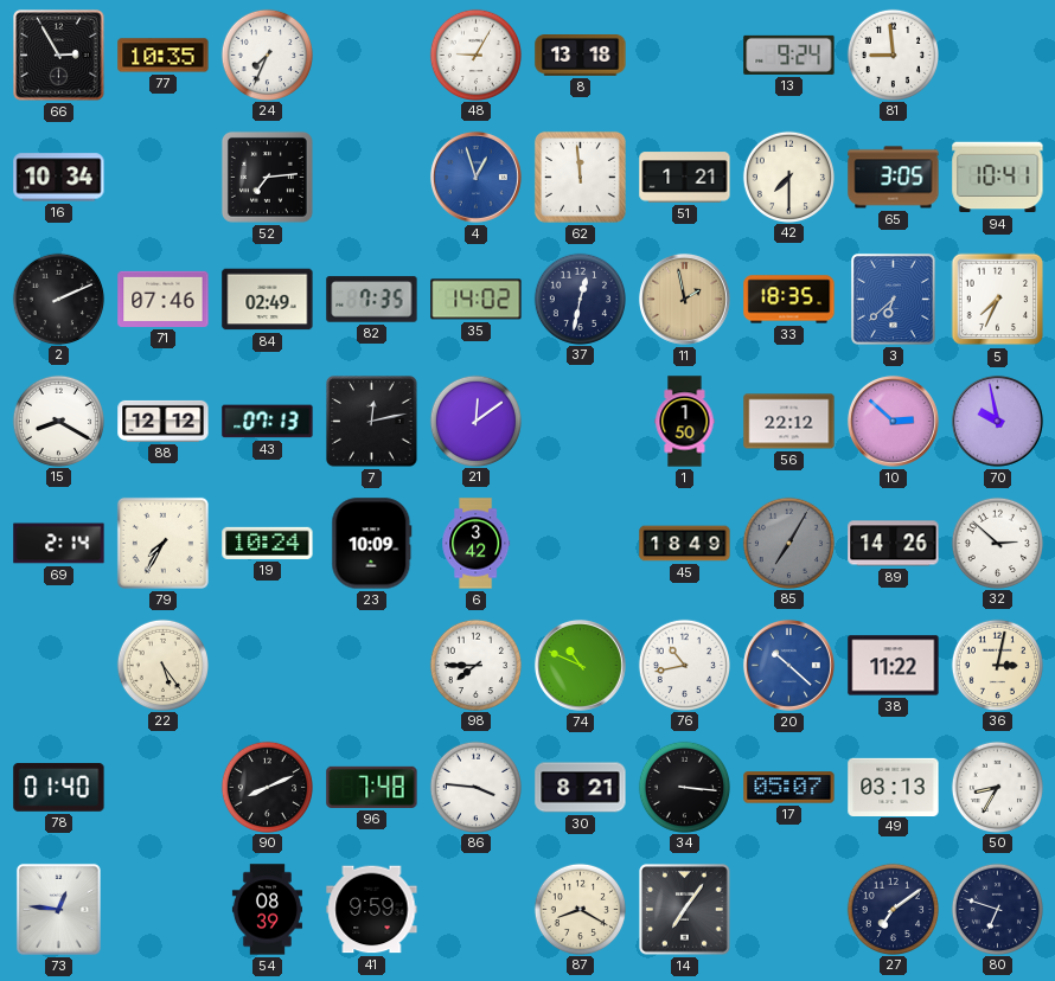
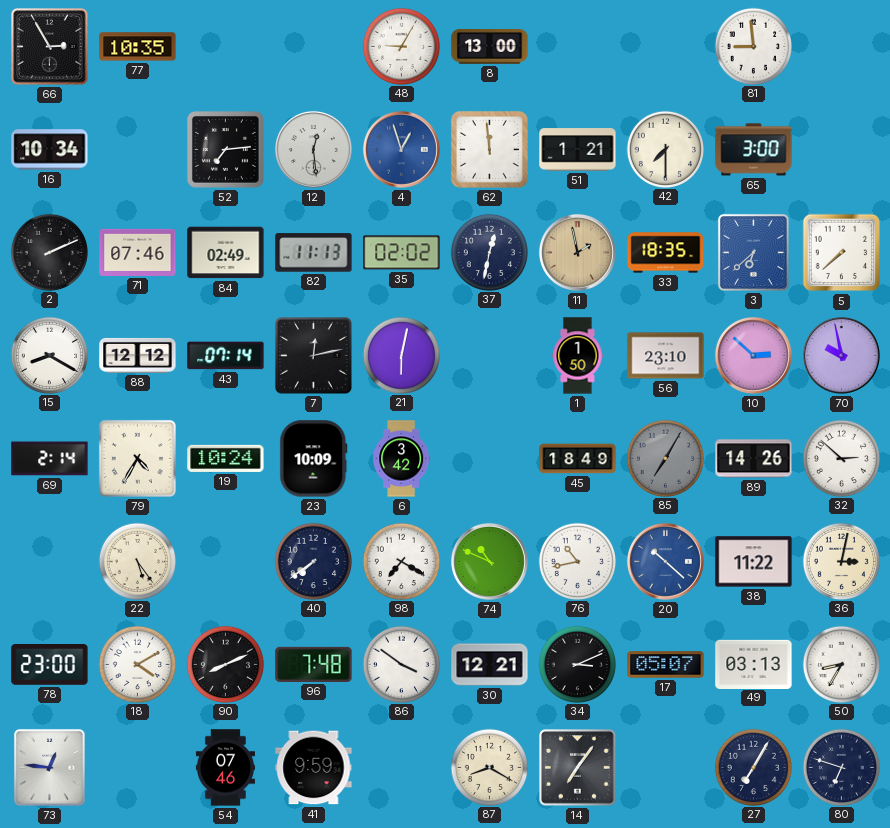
24: 7:34 -> none (267, 54)
8: 13:18 -> 13:00 (490, 47)
13: 9:24 -> none (789, 54)
12: none -> 12:29 (313, 149)
65: 3:05 -> 3:00 (754, 150)
94: 10:41 -> none (998, 178)
82: 7:35 -> 11:13 (314, 253)
35: 14:02 -> 02:02 (402, 253)
5: 7:34 -> 7:38 (842, 253)
43: 07:13 -> 07:14 (226, 356)
21: 12:09 -> 6:02 (401, 355)
56: 22:12 -> 23:10 (666, 356)
79: 7:35 -> 4:35 (137, 458)
40: none -> 7:39 (313, 561)
98: 7:45 -> 7:20 (401, 561)
78: 01:40 -> 23:00 (50, 665)
18: none -> 4:10 (137, 664)
86: 3:46 -> 3:51 (401, 664)
30: 8:21 -> 12:21 (490, 665)
34: 3:16 -> 3:11 (577, 664)
54: 08:39 -> 07:46 (225, 768)
27: 7:09 -> 7:05 (753, 767)
